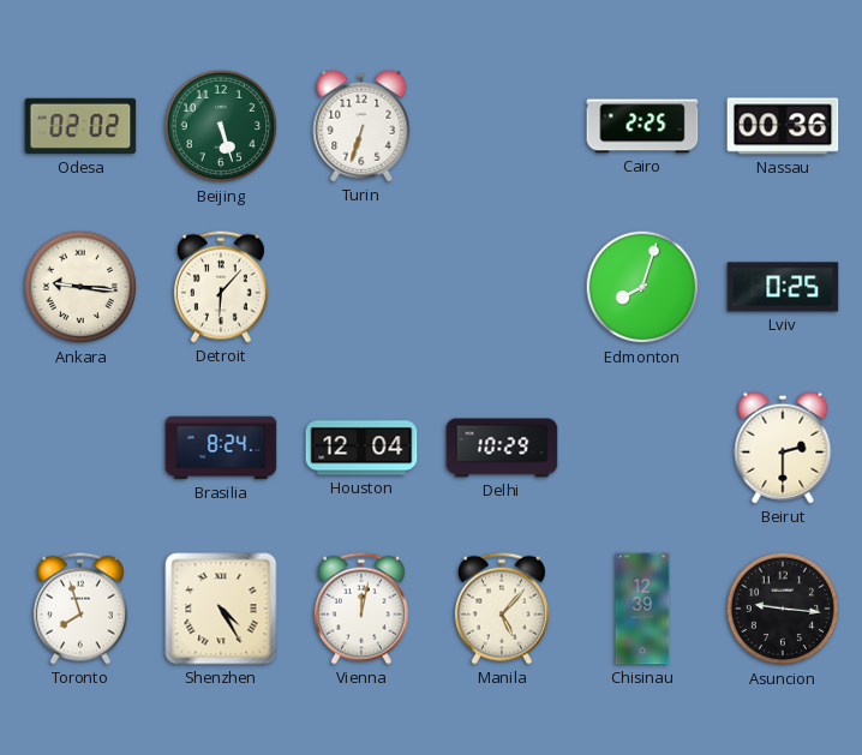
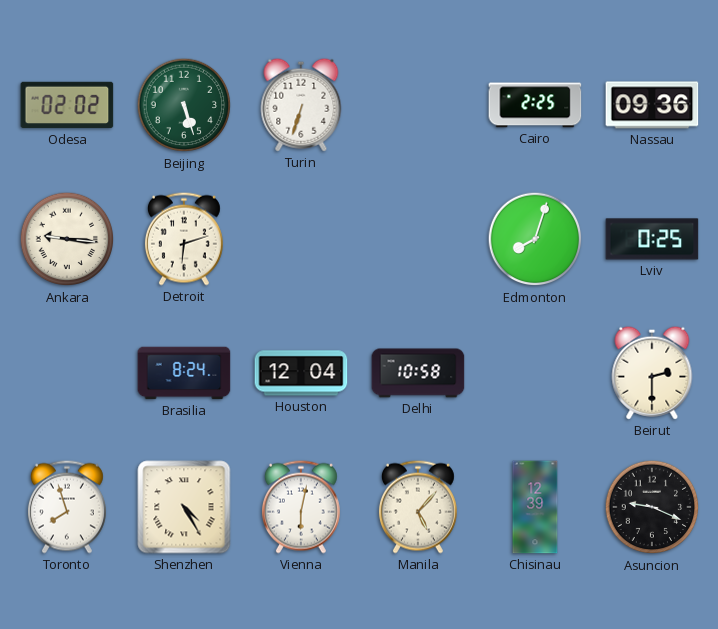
Nassau: 00:36 -> 09:36 (652, 105)
Detroit: 6:07 -> 6:12 (184, 239)
Delhi: 10:29 -> 10:58 (418, 373)
Vienna: 12:02 -> 6:02 (301, 507)
Asuncion: 9:16 -> 9:19 (652, 507)
